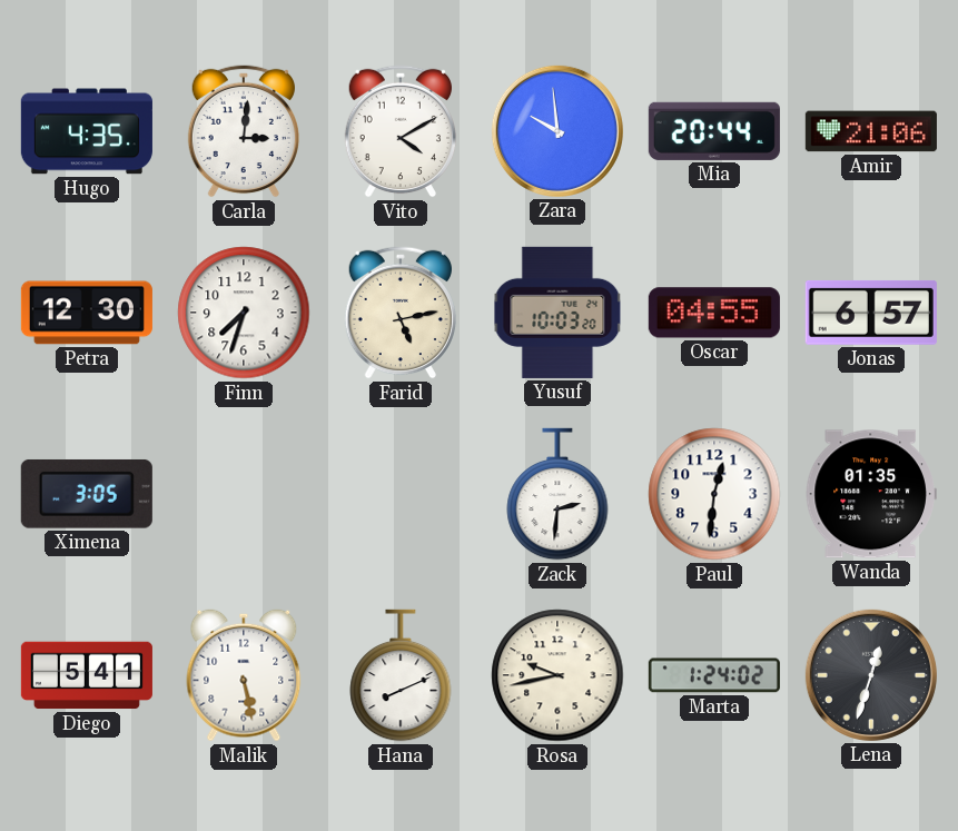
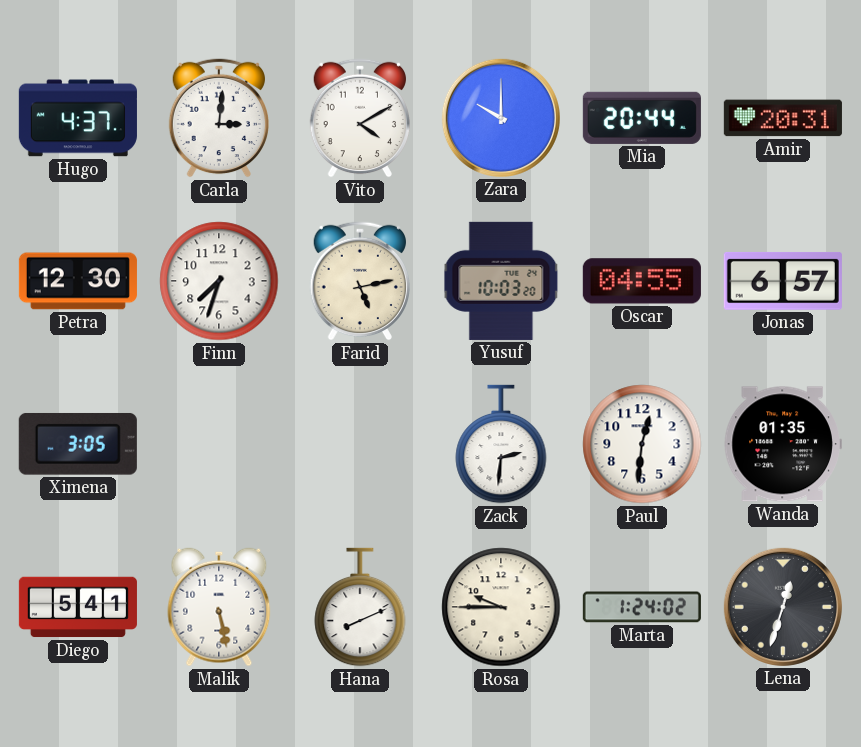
Hugo: 4:35 -> 4:37 (78, 118)
Zara: 9:59 -> 10:00 (501, 118)
Amir: 21:06 -> 20:31 (783, 118)
Rosa: 9:43 -> 9:45 (501, 607)
